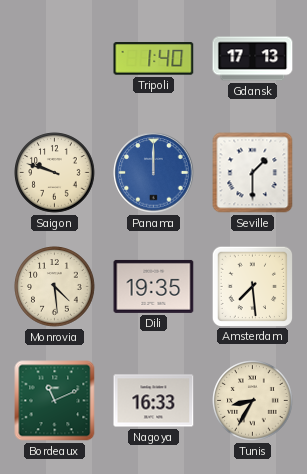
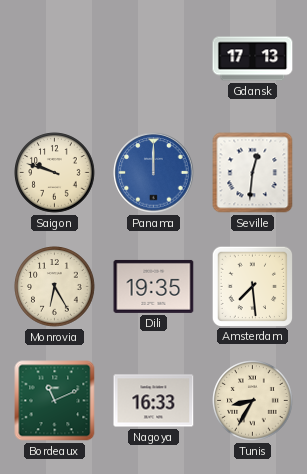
Tripoli: 1:40 -> none (154, 59)
Seville: 1:30 -> 12:31 (253, 173)
Monrovia: 4:29 -> 6:25 (55, 287)
